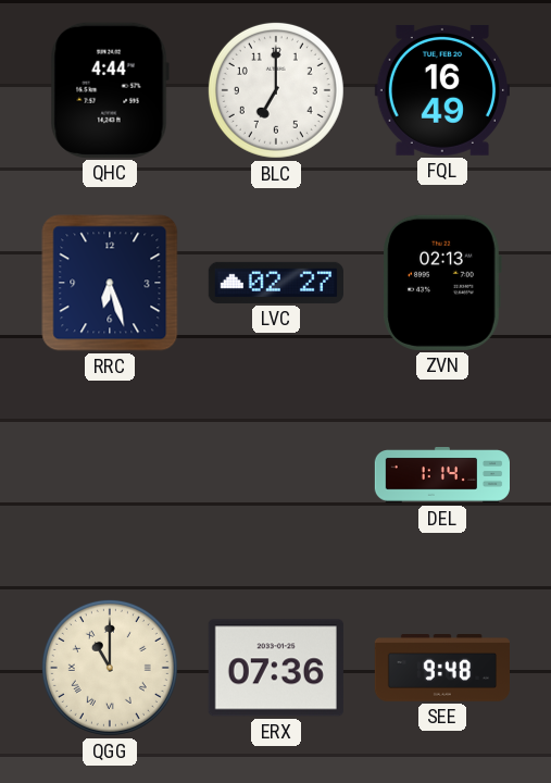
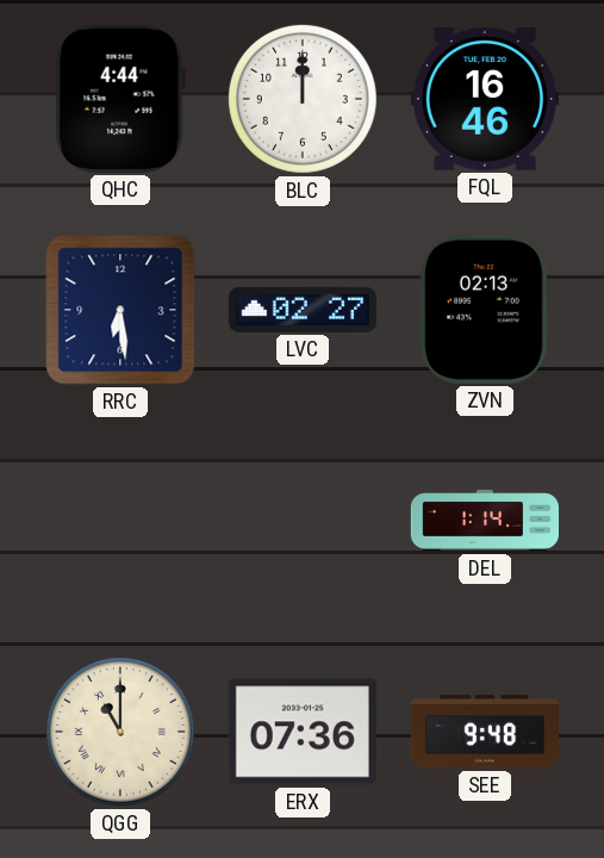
BLC: 7:00 -> 12:00 (303, 99)
FQL: 16:49 -> 16:46 (485, 99)
RRC: 6:27 -> 6:29 (120, 310)
